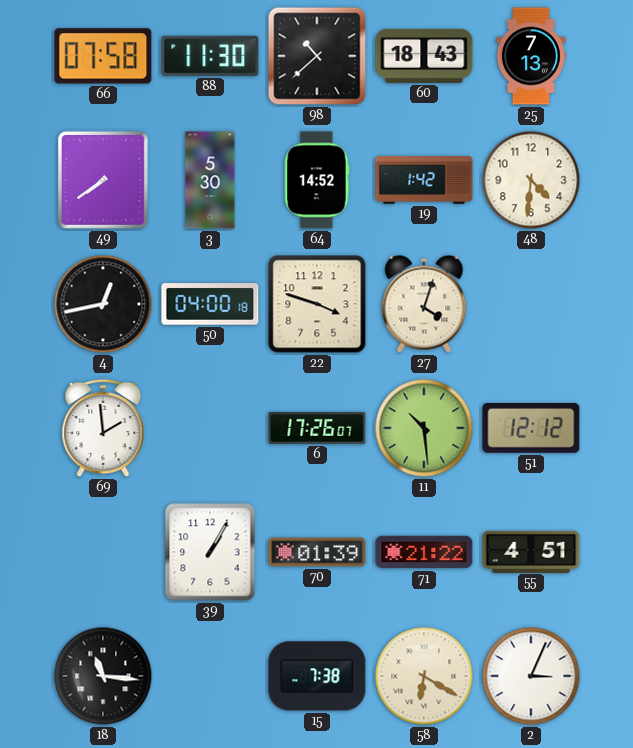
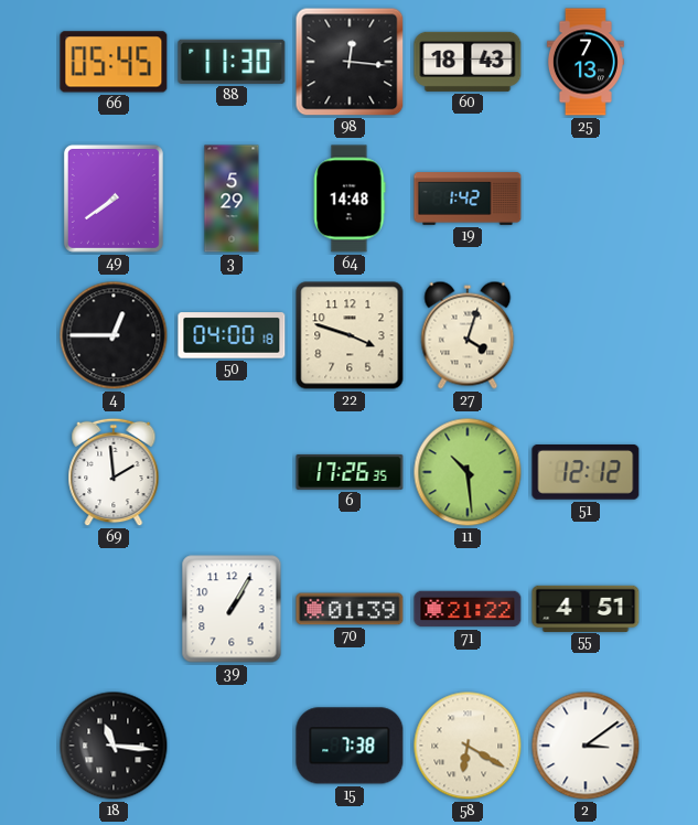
66: 07:58 -> 05:45 (114, 62)
98: 10:38 -> 12:16 (350, 62)
3: 5:30 -> 5:29 (232, 199)
64: 14:52 -> 14:48 (350, 199)
48: 4:31 -> none (531, 180)
4: 12:43 -> 12:45 (114, 335)
6: 17:26:07 -> 17:26:35 (350, 472)
2: 3:04 -> 3:09 (586, 746)
